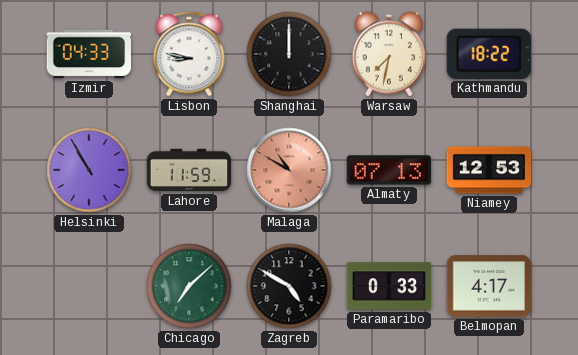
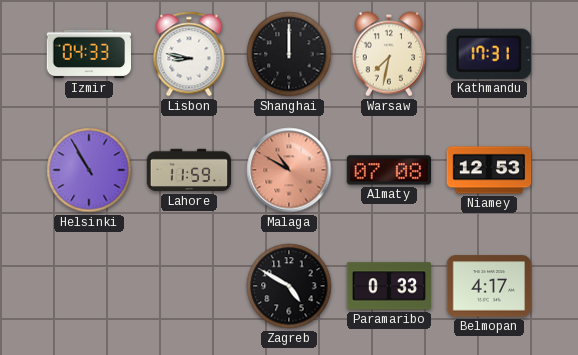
Kathmandu: 18:22 -> 17:31 (489, 54)
Almaty: 07:13 -> 07:08 (389, 170)
Chicago: 7:08 -> none (189, 286)
